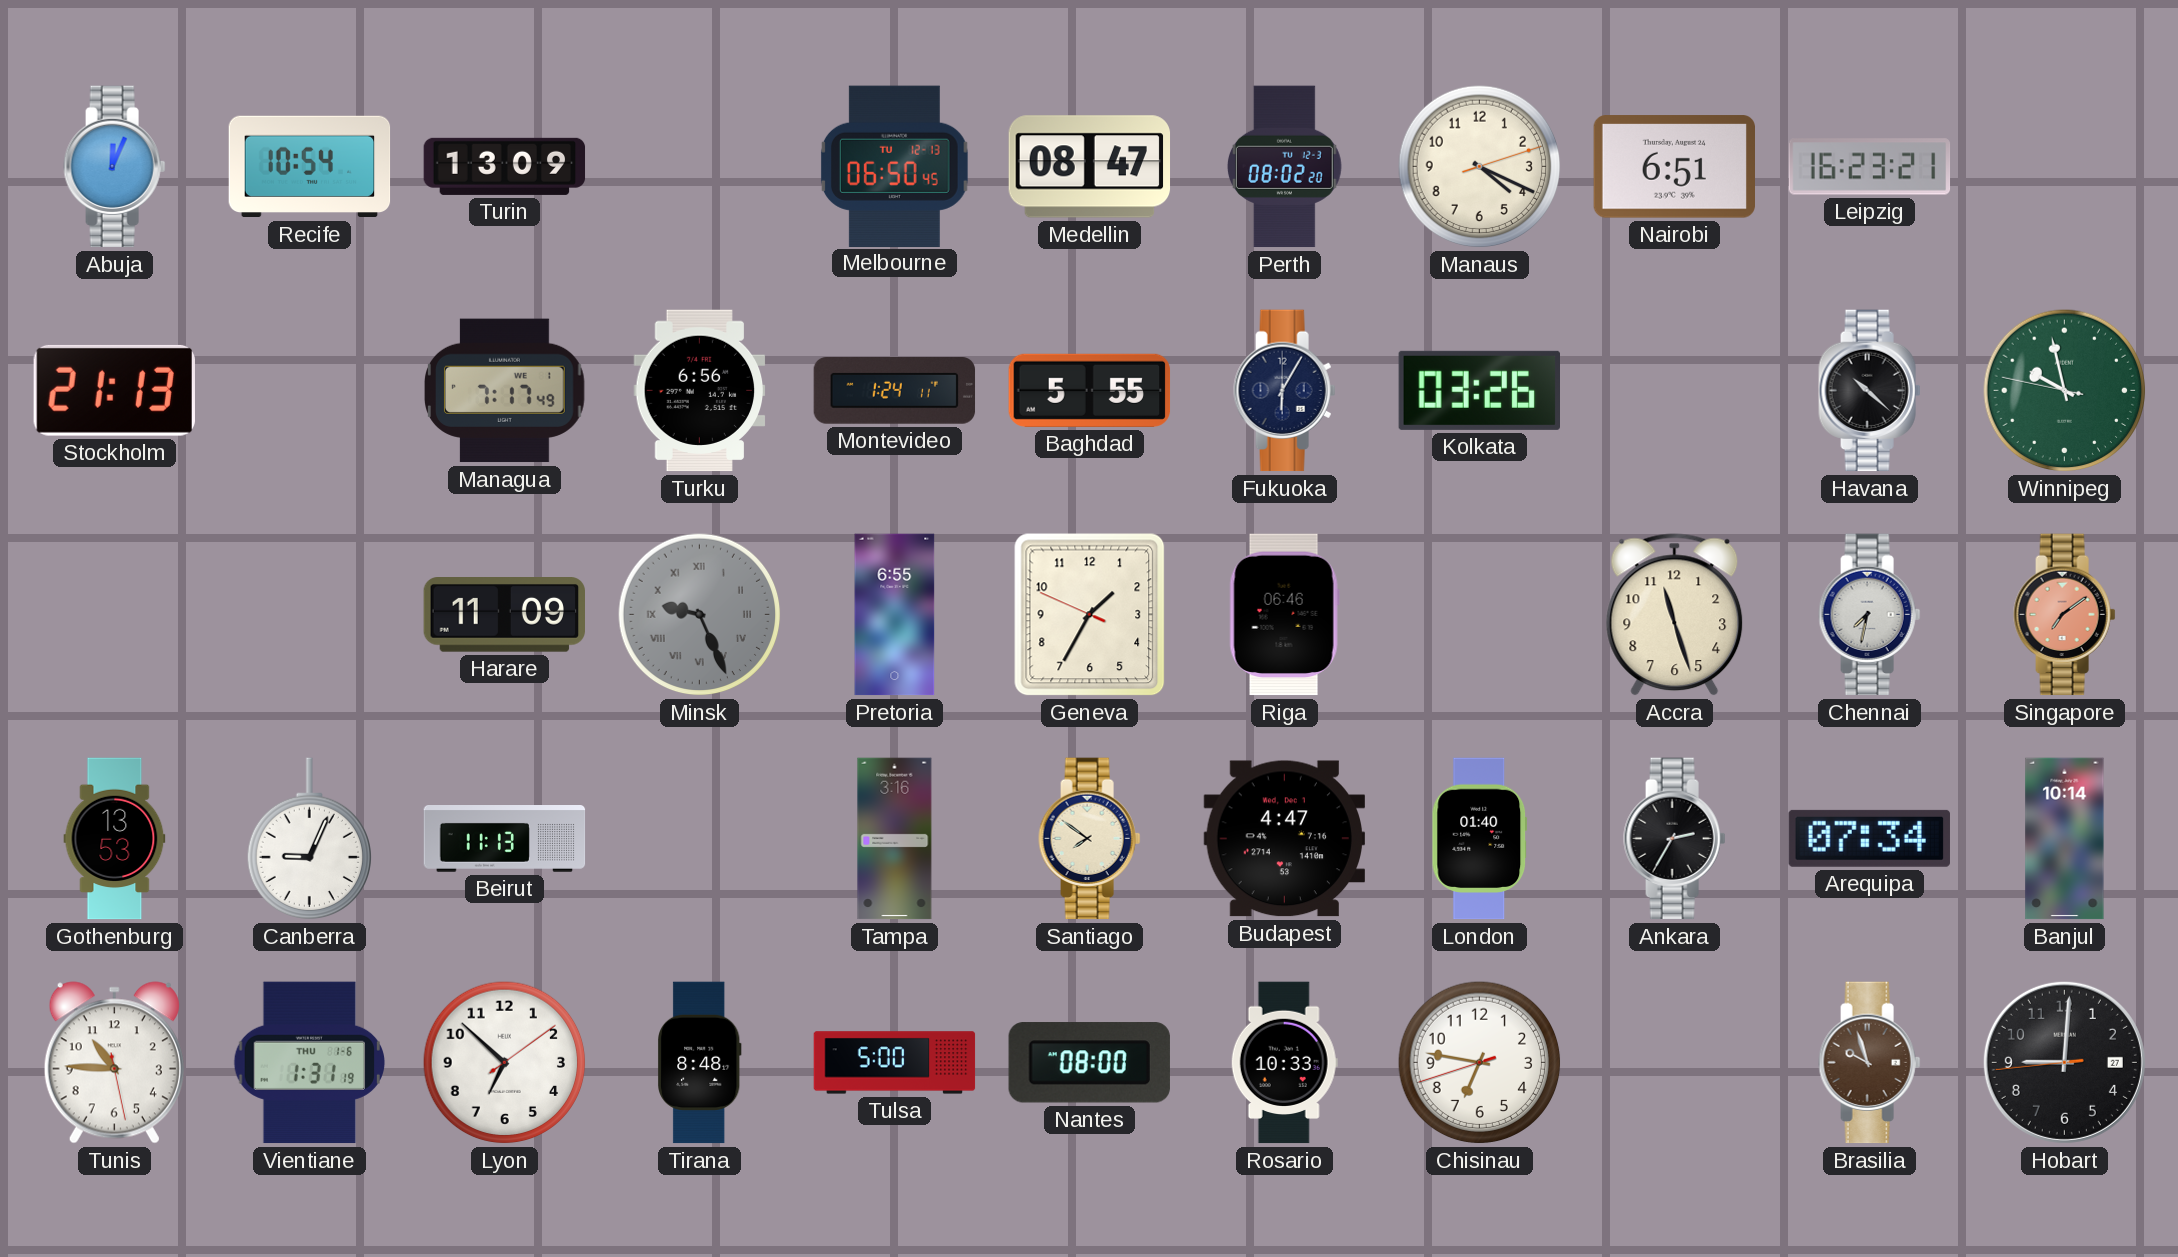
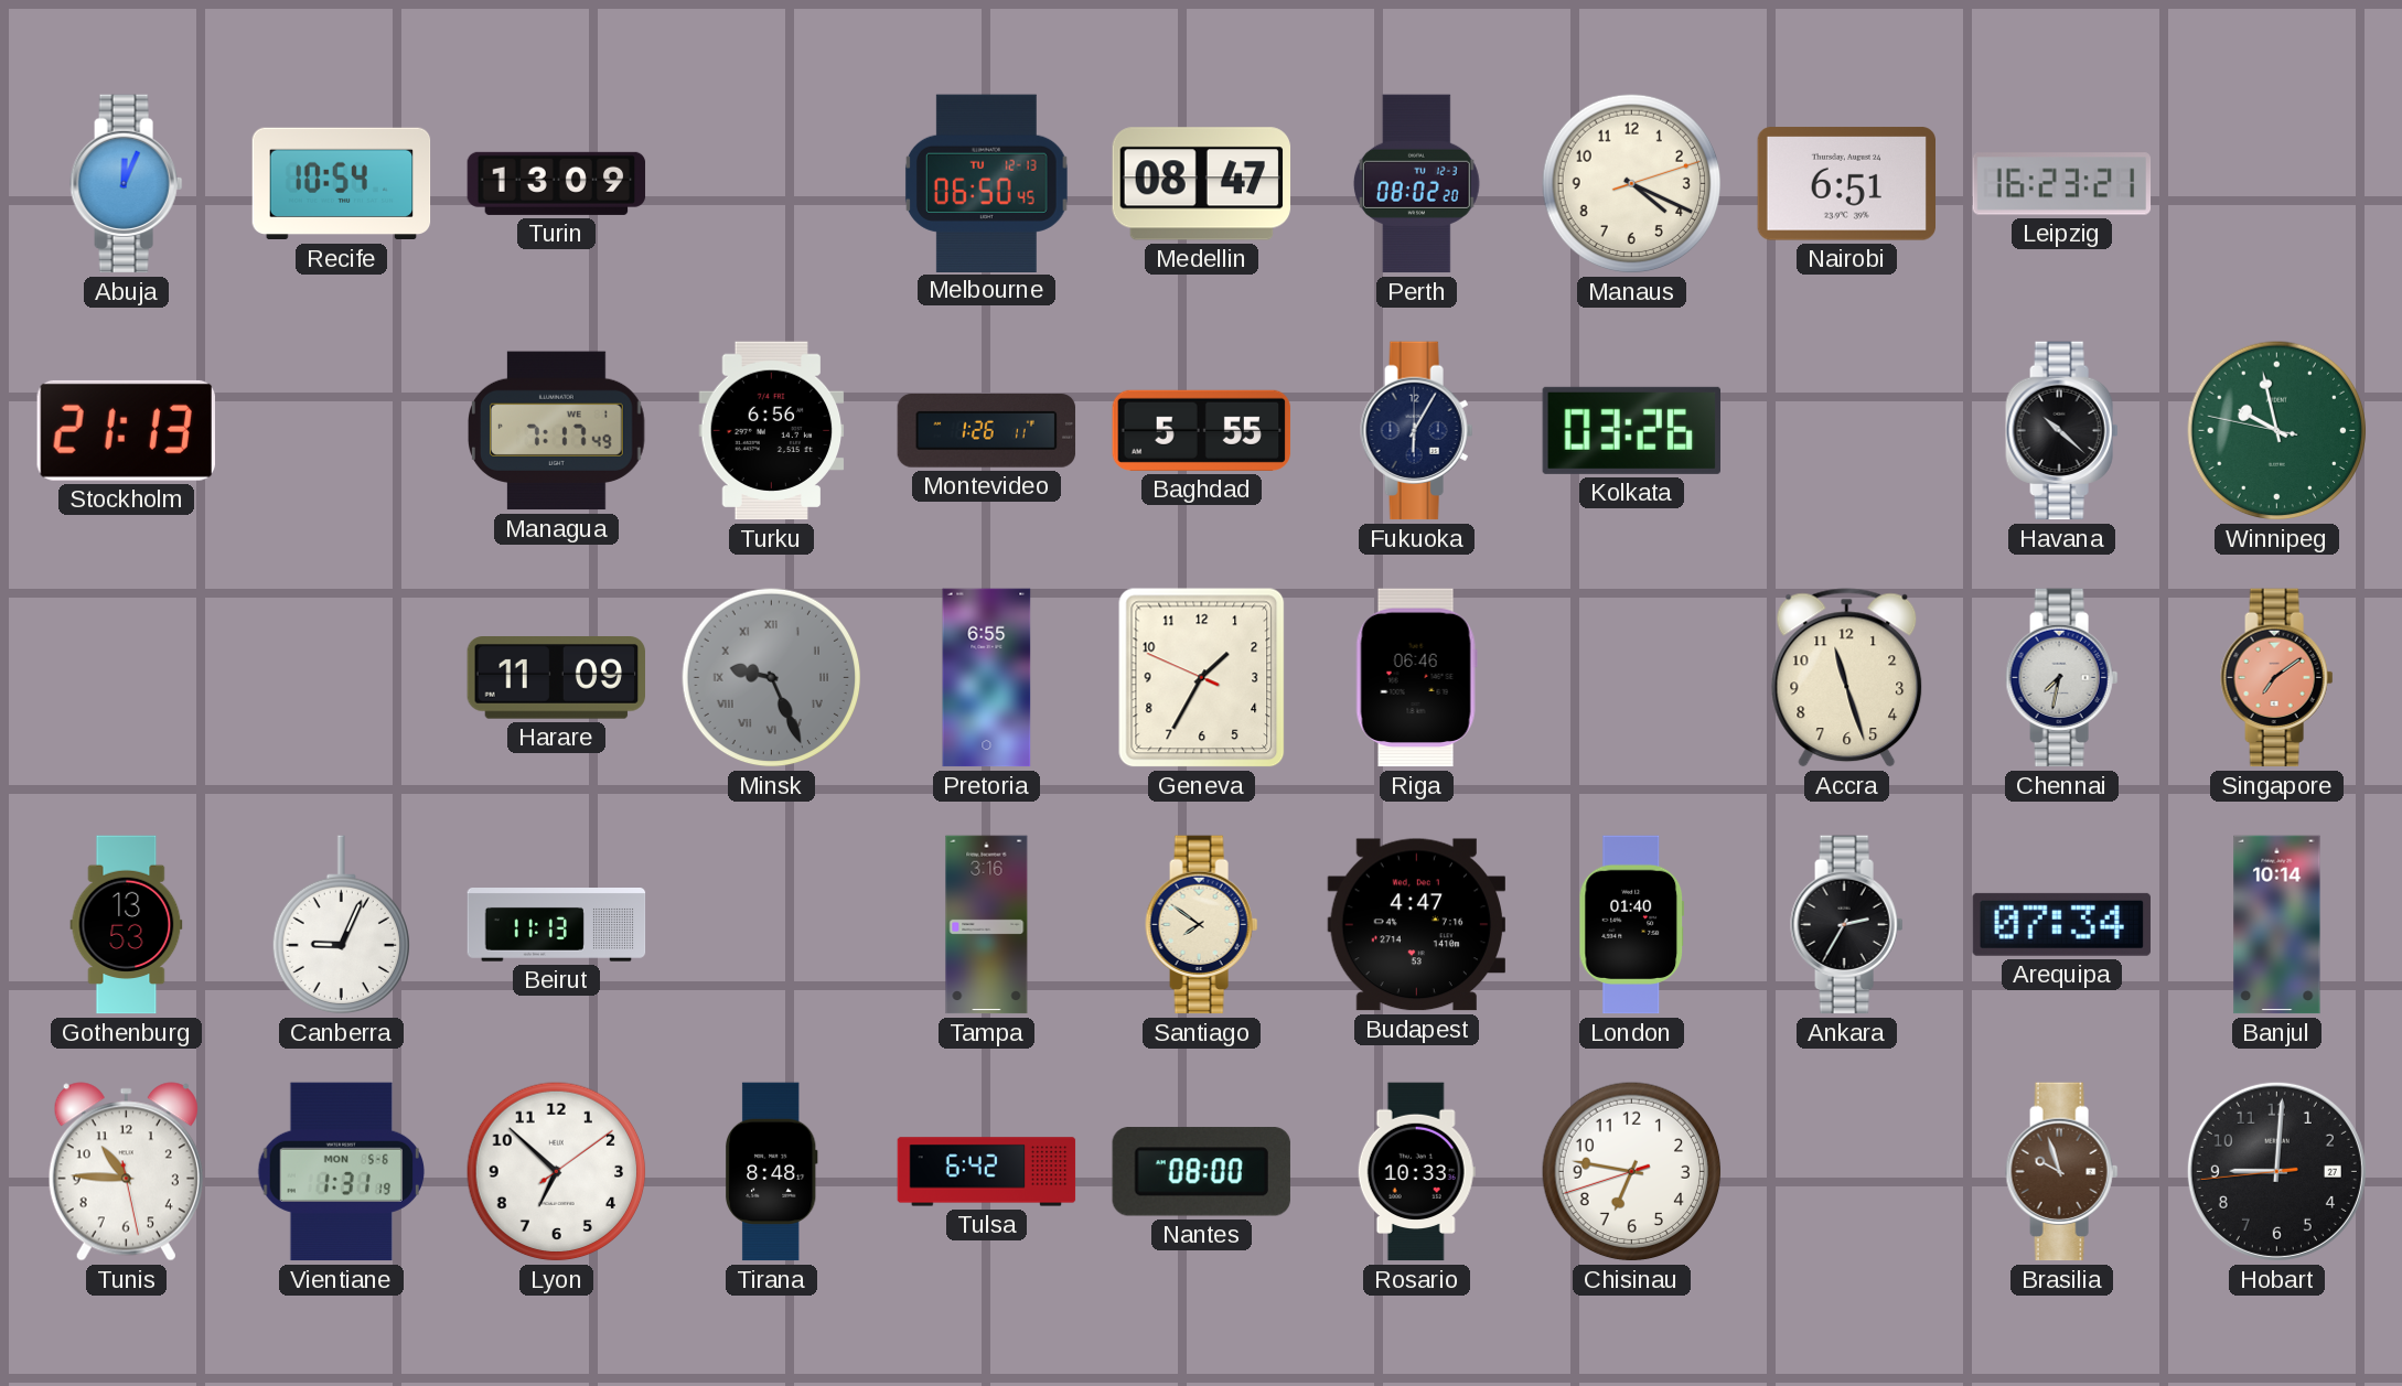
Montevideo: 1:24 -> 1:26 (987, 431)
Vientiane date: THU 1-6 -> MON 5-6 (341, 1172)
Tulsa: 5:00 -> 6:42 (987, 1172)
